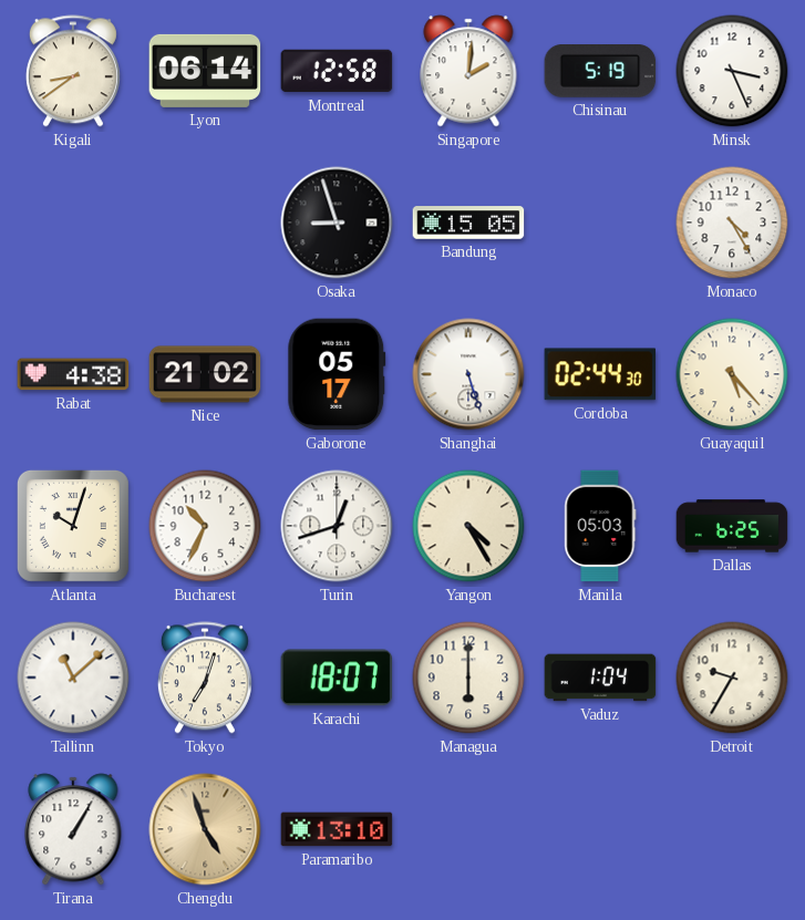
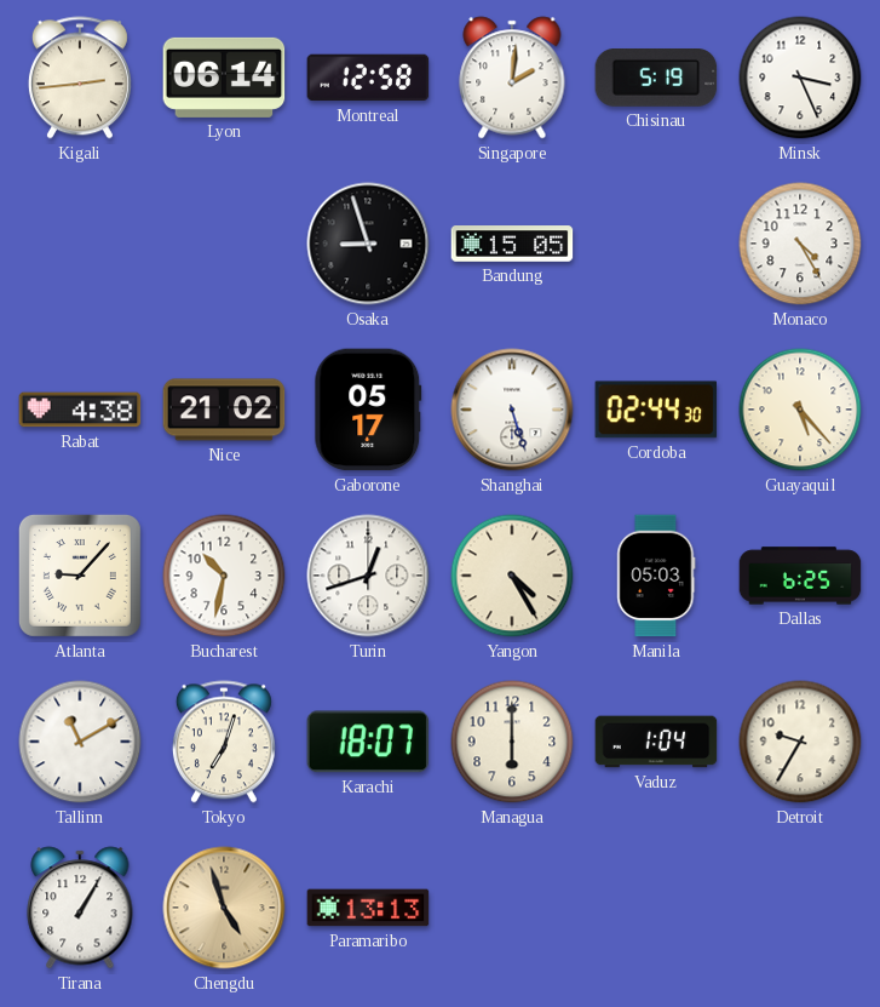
Kigali: 8:39 -> 2:44 (80, 78)
Atlanta: 10:03 -> 9:07 (80, 576)
Bucharest: 10:34 -> 10:32 (224, 576)
Tallinn: 11:08 -> 11:10 (80, 742)
Paramaribo: 13:10 -> 13:13 (368, 908)
